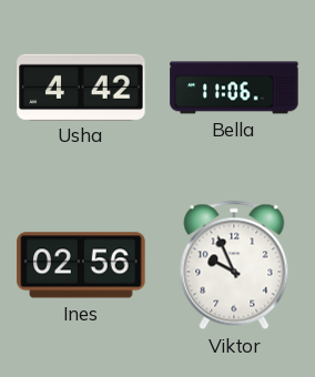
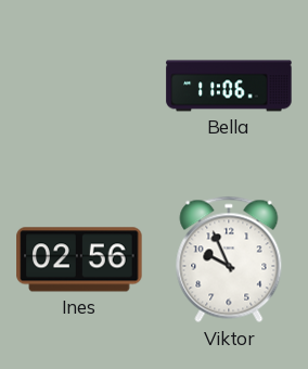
Usha: 4:42 -> none (81, 86)
